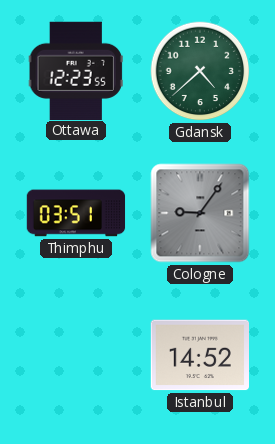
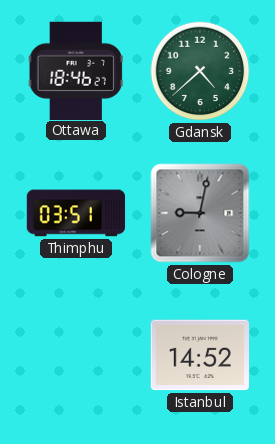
Ottawa: 12:23 -> 18:46 (76, 70)
Cologne: 9:06 -> 9:02 (200, 213)
